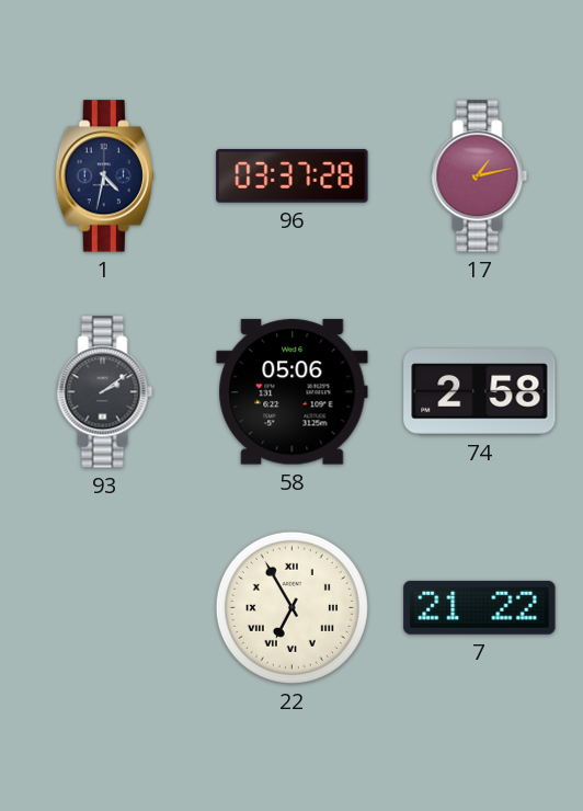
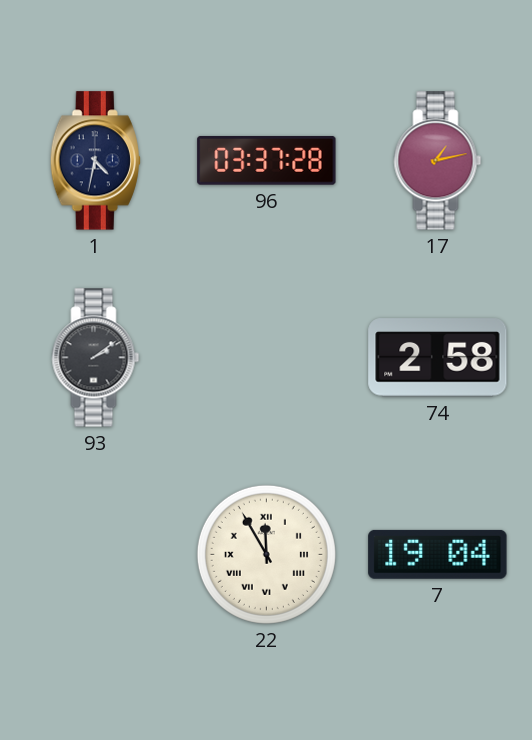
58: 05:06 -> none (293, 392)
22: 6:55 -> 11:55 (266, 554)
7: 21:22 -> 19:04 (438, 554)
